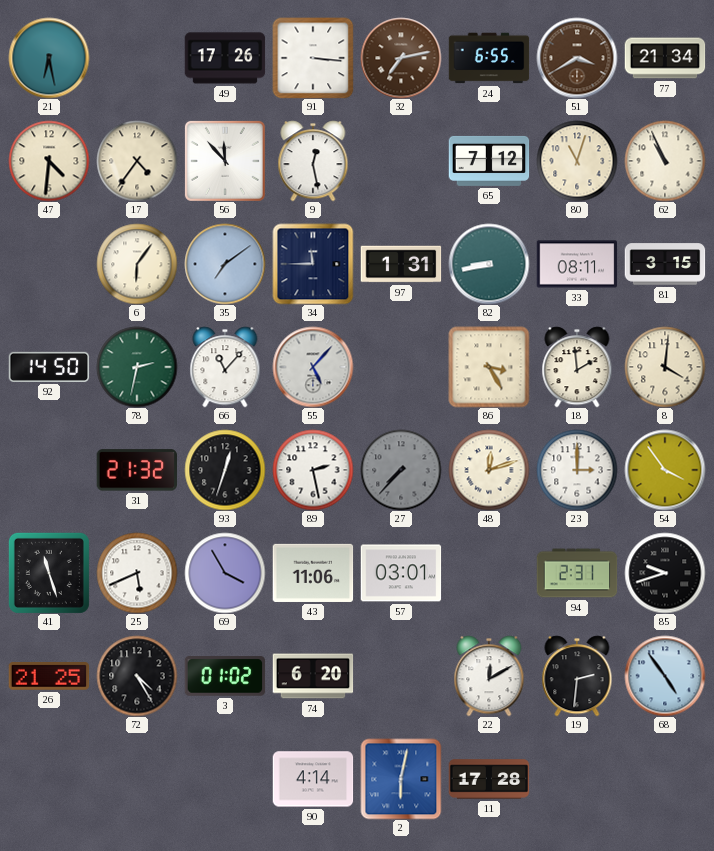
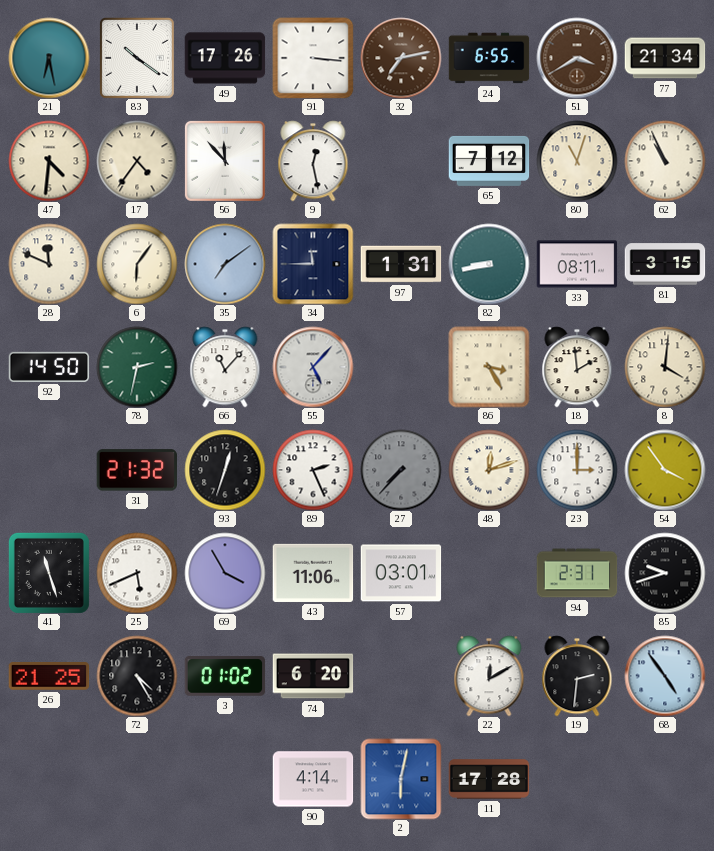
83: none -> 10:21 (137, 58)
28: none -> 11:49 (49, 264)
89: 2:28 -> 2:26 (313, 470)
